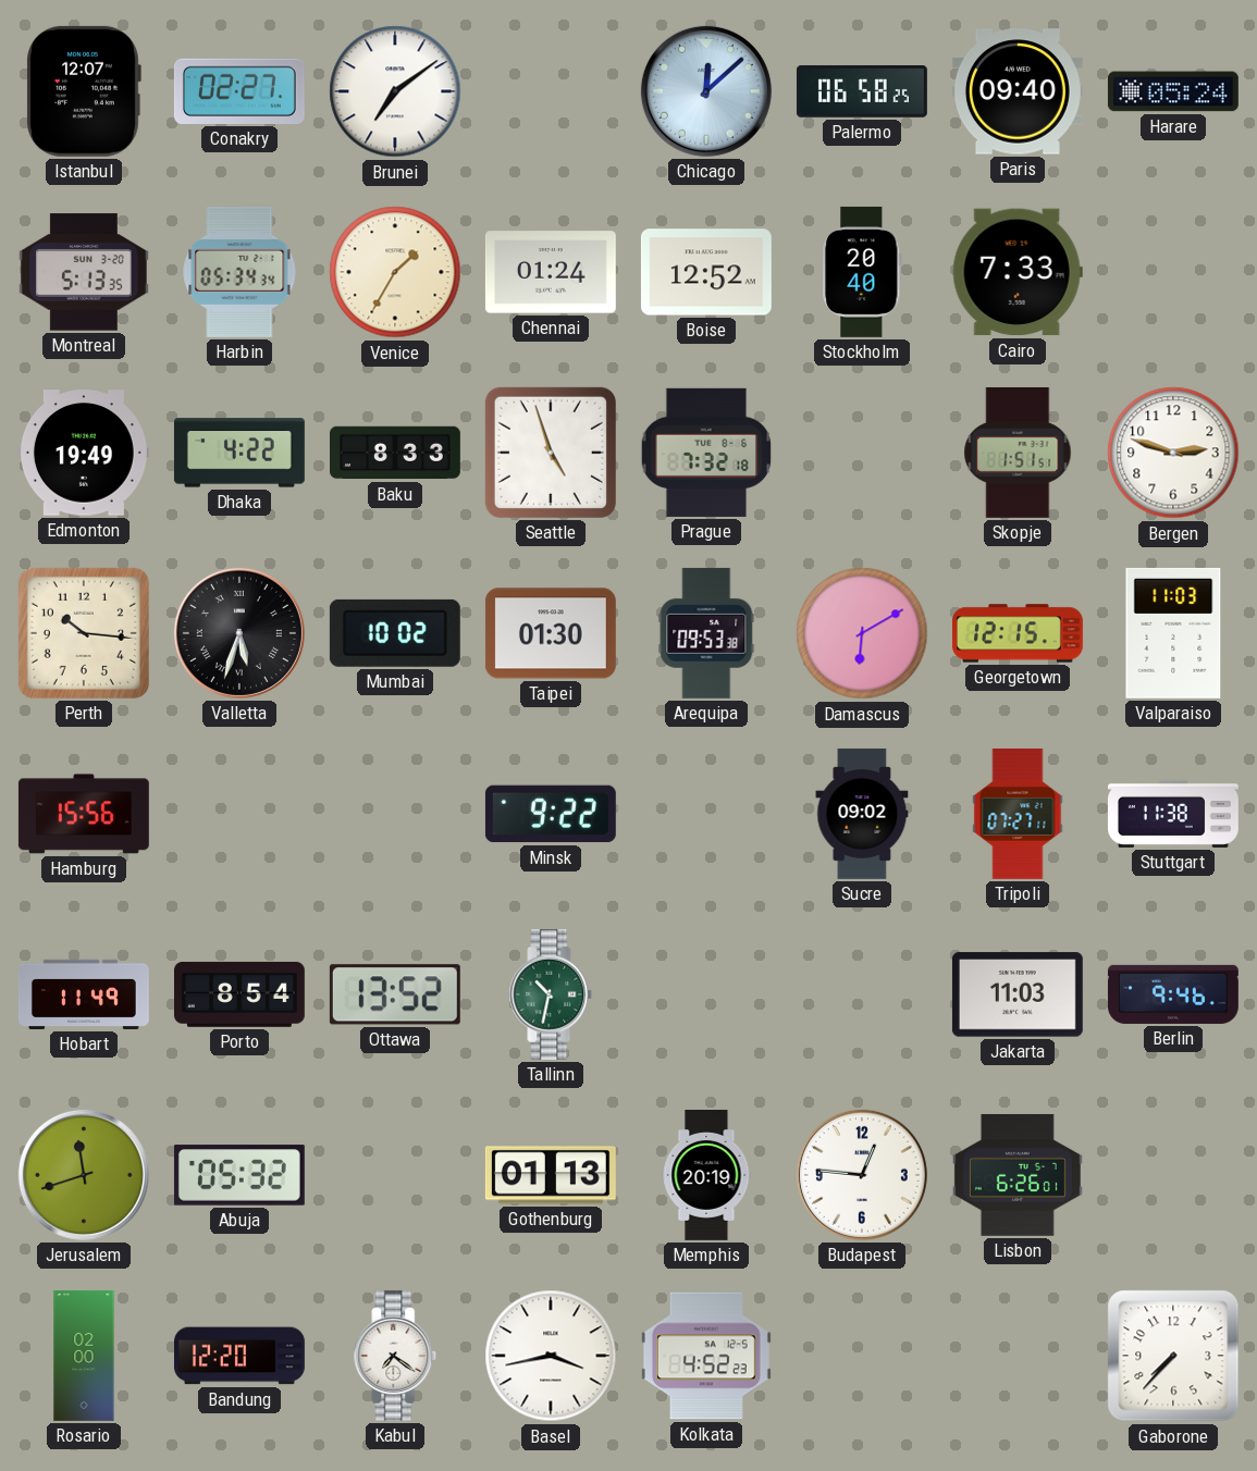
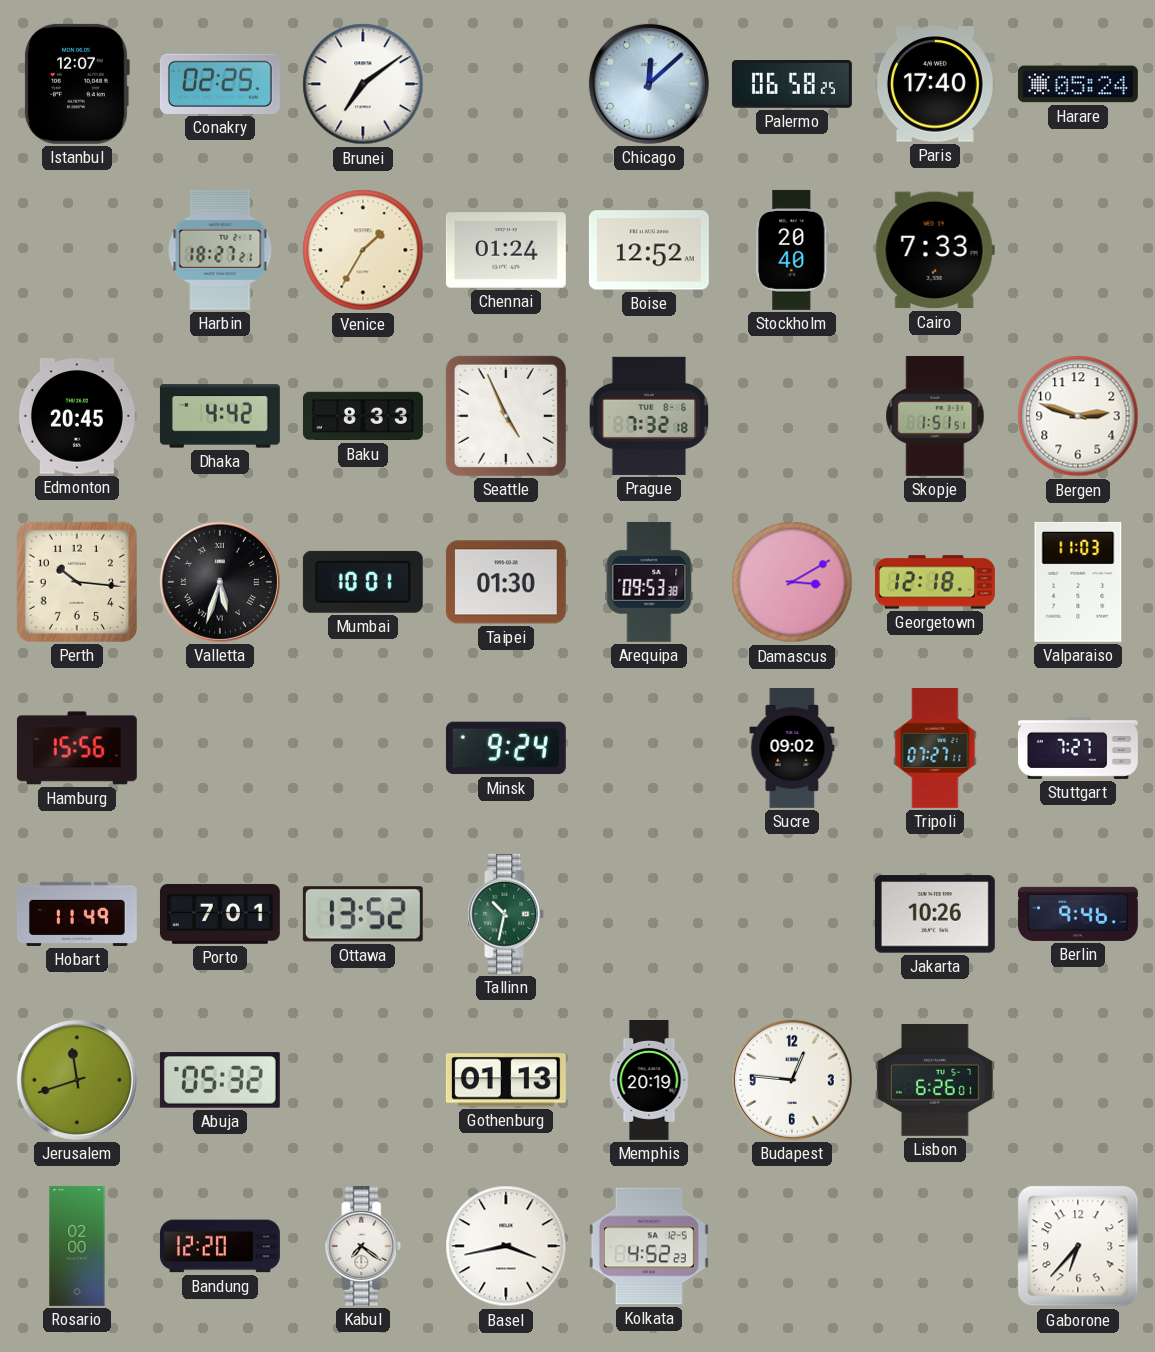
Conakry: 02:27 -> 02:25 (220, 84)
Paris: 09:40 -> 17:40 (935, 84)
Montreal: 5:13 -> none (84, 272)
Harbin: 05:34 -> 18:27 (220, 250)
Edmonton: 19:49 -> 20:45 (77, 416)
Dhaka: 4:22 -> 4:42 (220, 416)
Seattle: 4:57 -> 4:56 (506, 416)
Mumbai: 10:02 -> 10:01 (363, 582)
Damascus: 6:10 -> 3:10 (792, 582)
Georgetown: 12:15 -> 12:18 (935, 582)
Minsk: 9:22 -> 9:24 (506, 748)
Stuttgart: 11:38 -> 7:27 (1078, 748)
Porto: 8:54 -> 7:01 (220, 914)
Jakarta: 11:03 -> 10:26 (935, 914)
Gaborone: 7:37 -> 6:37 (1078, 1246)
